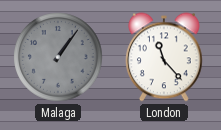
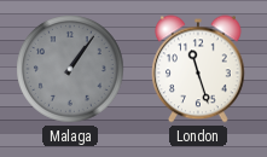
London: 11:23 -> 11:27 (199, 69)
